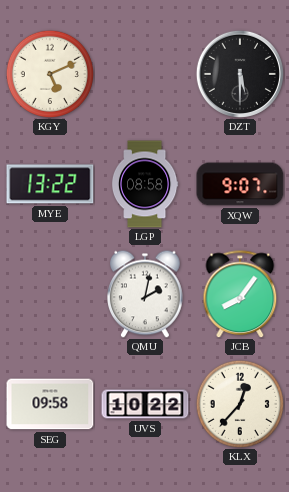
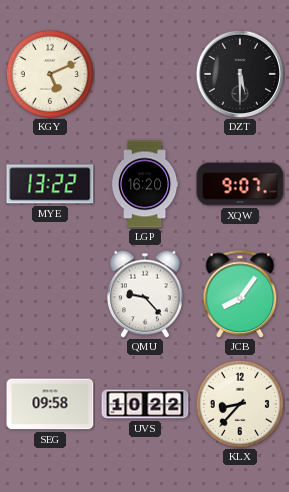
LGP: 08:58 -> 16:20 (145, 184)
QMU: 2:02 -> 9:23 (145, 294)
KLX: 12:37 -> 8:37 (239, 403)
